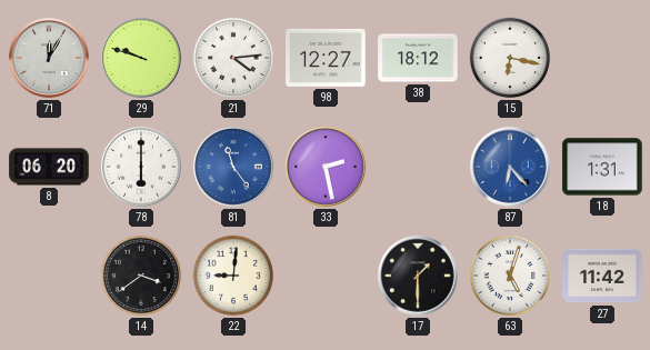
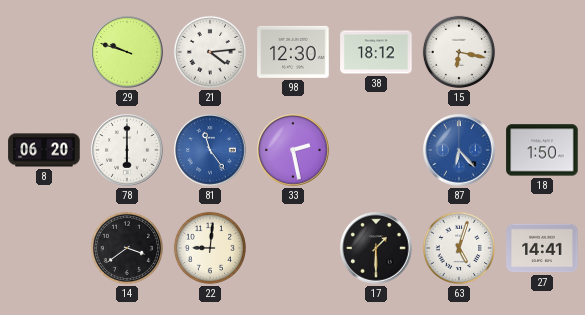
71: 12:05 -> none (49, 58)
98: 12:27 -> 12:30 (293, 52)
18: 1:31 -> 1:50 (542, 150)
27: 11:42 -> 14:41 (542, 248)
